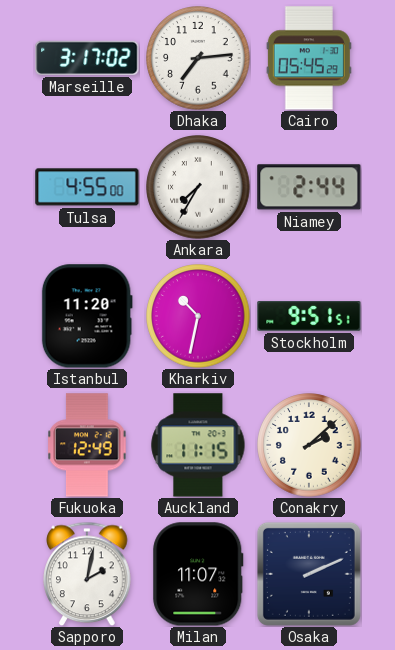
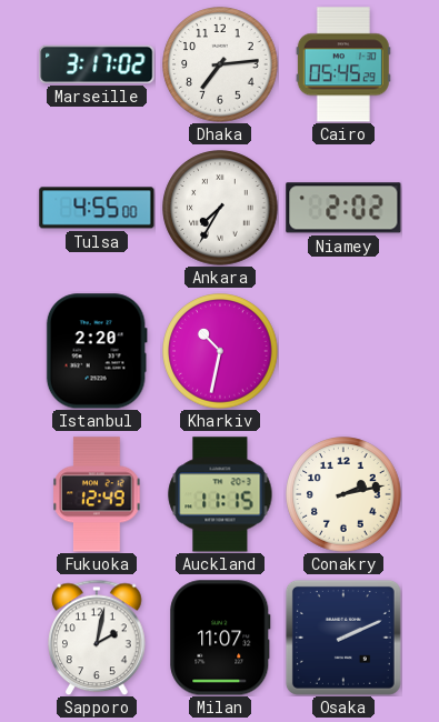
Niamey: 2:44 -> 2:02 (343, 208)
Istanbul: 11:20 -> 2:20 (97, 351)
Stockholm: 9:51 -> none (309, 316)
Conakry: 2:08 -> 2:13 (343, 494)
